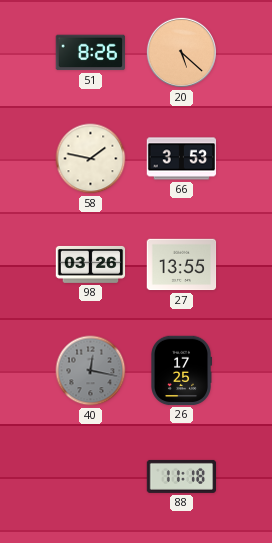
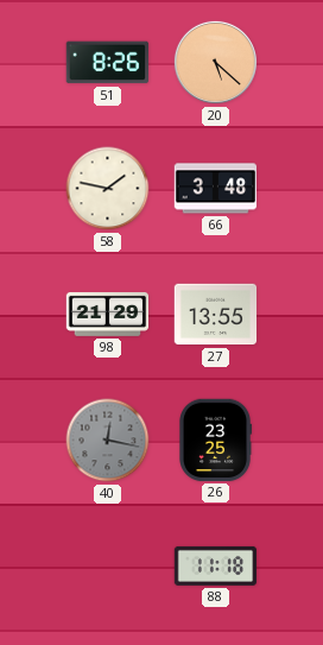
66: 3:53 -> 3:48 (216, 189)
98: 03:26 -> 21:29 (108, 314)
26: 17:25 -> 23:25 (215, 441)
